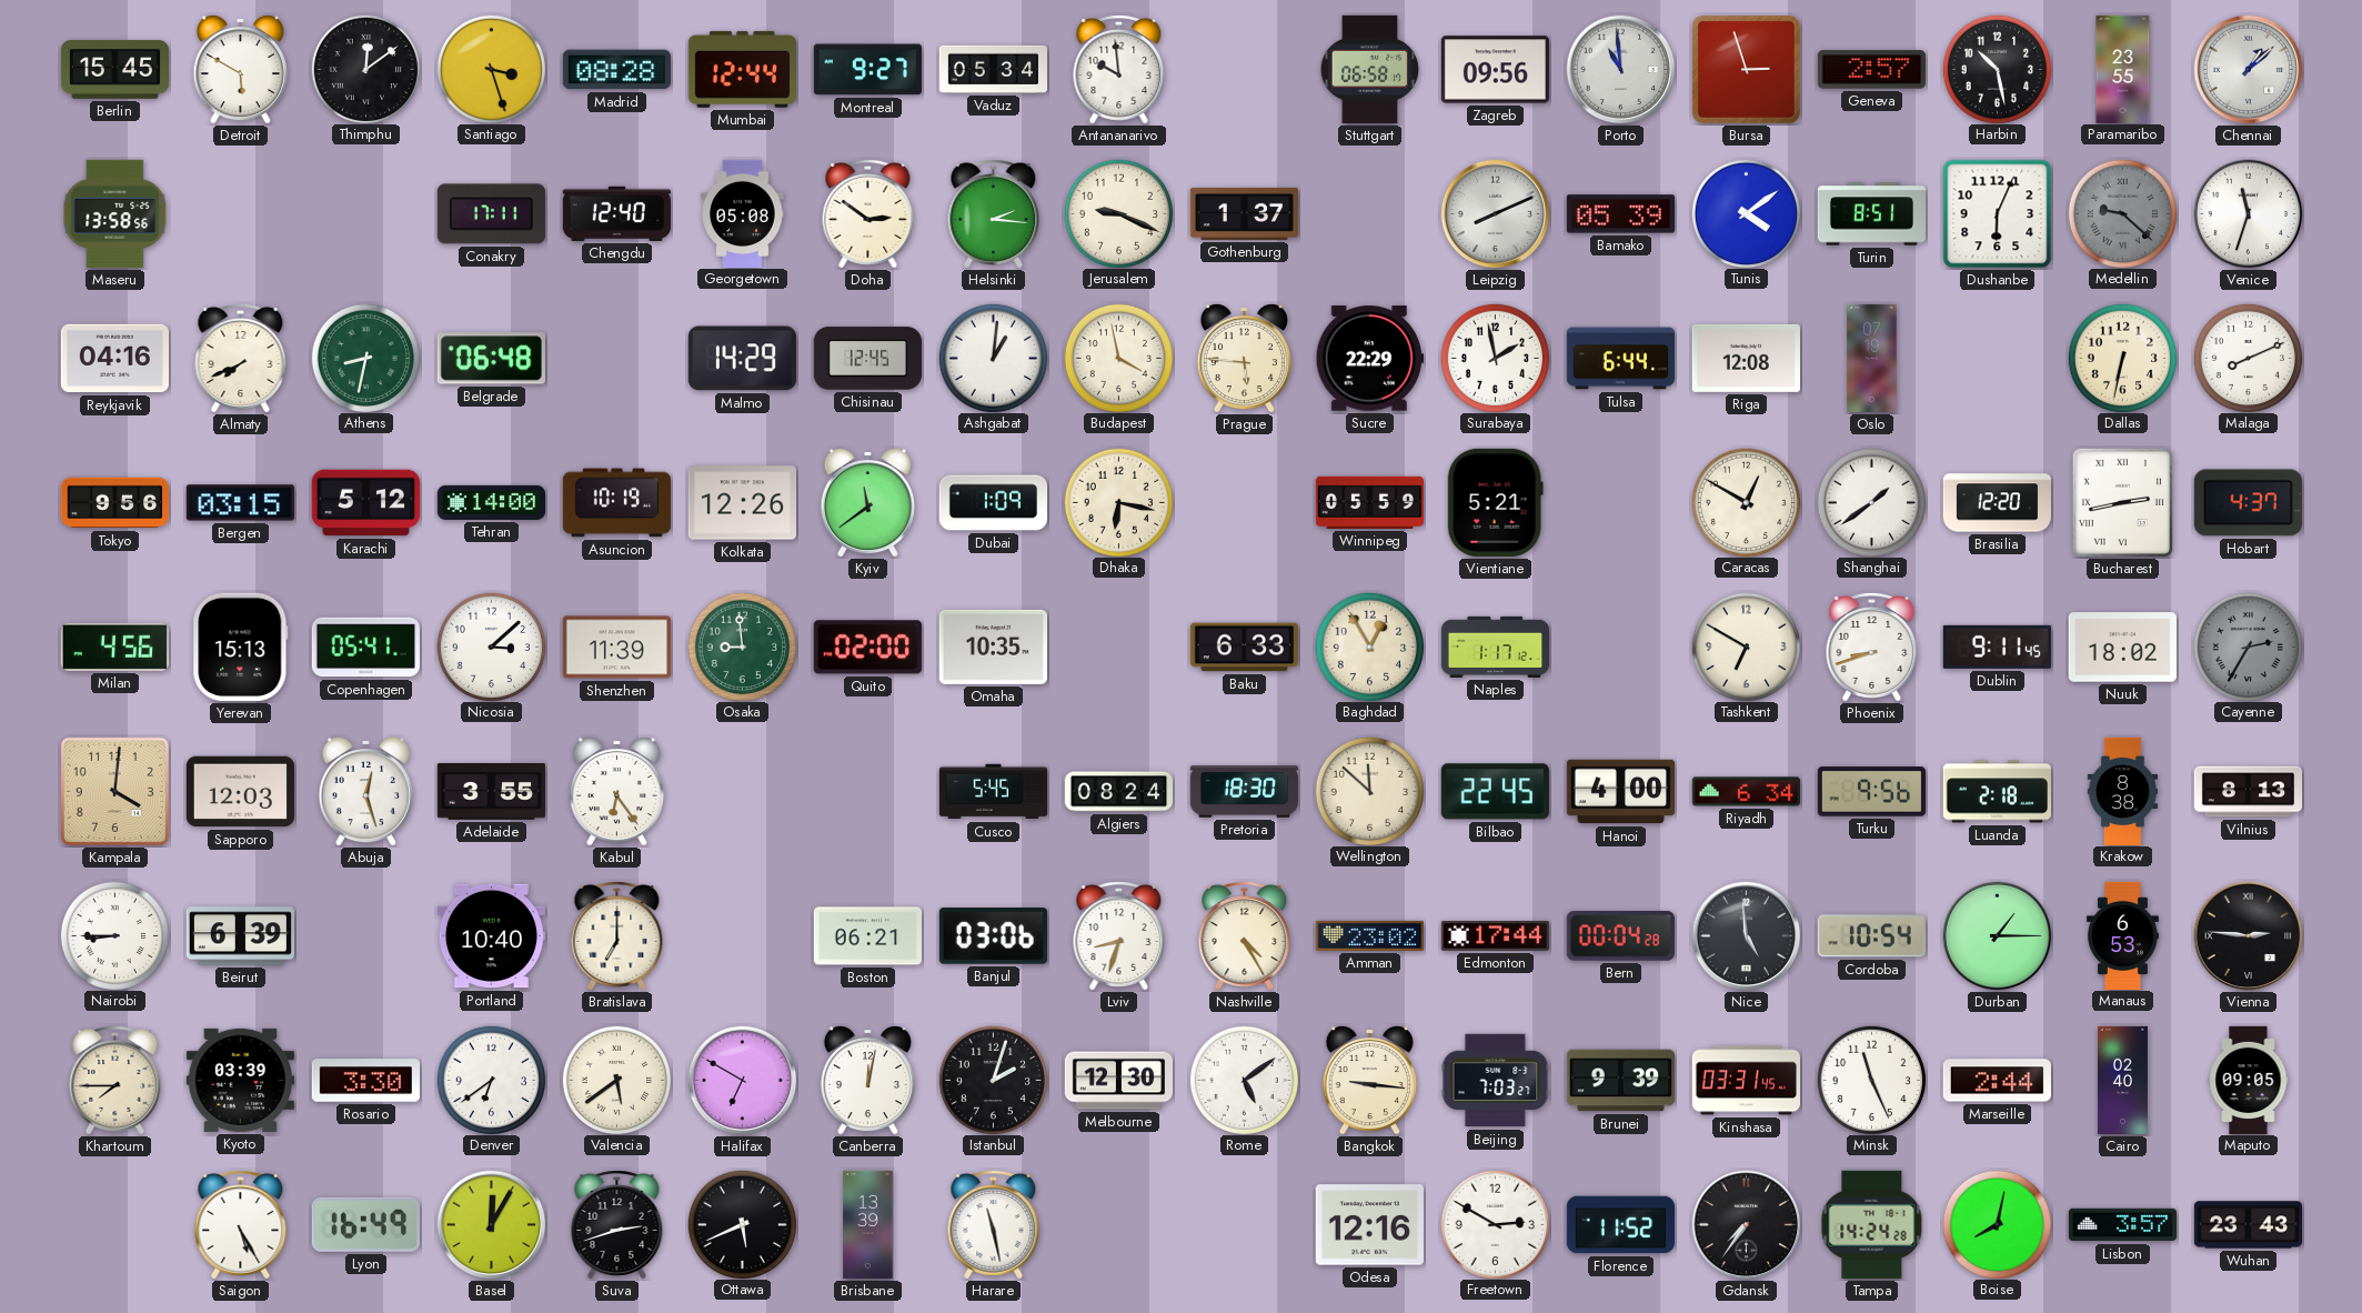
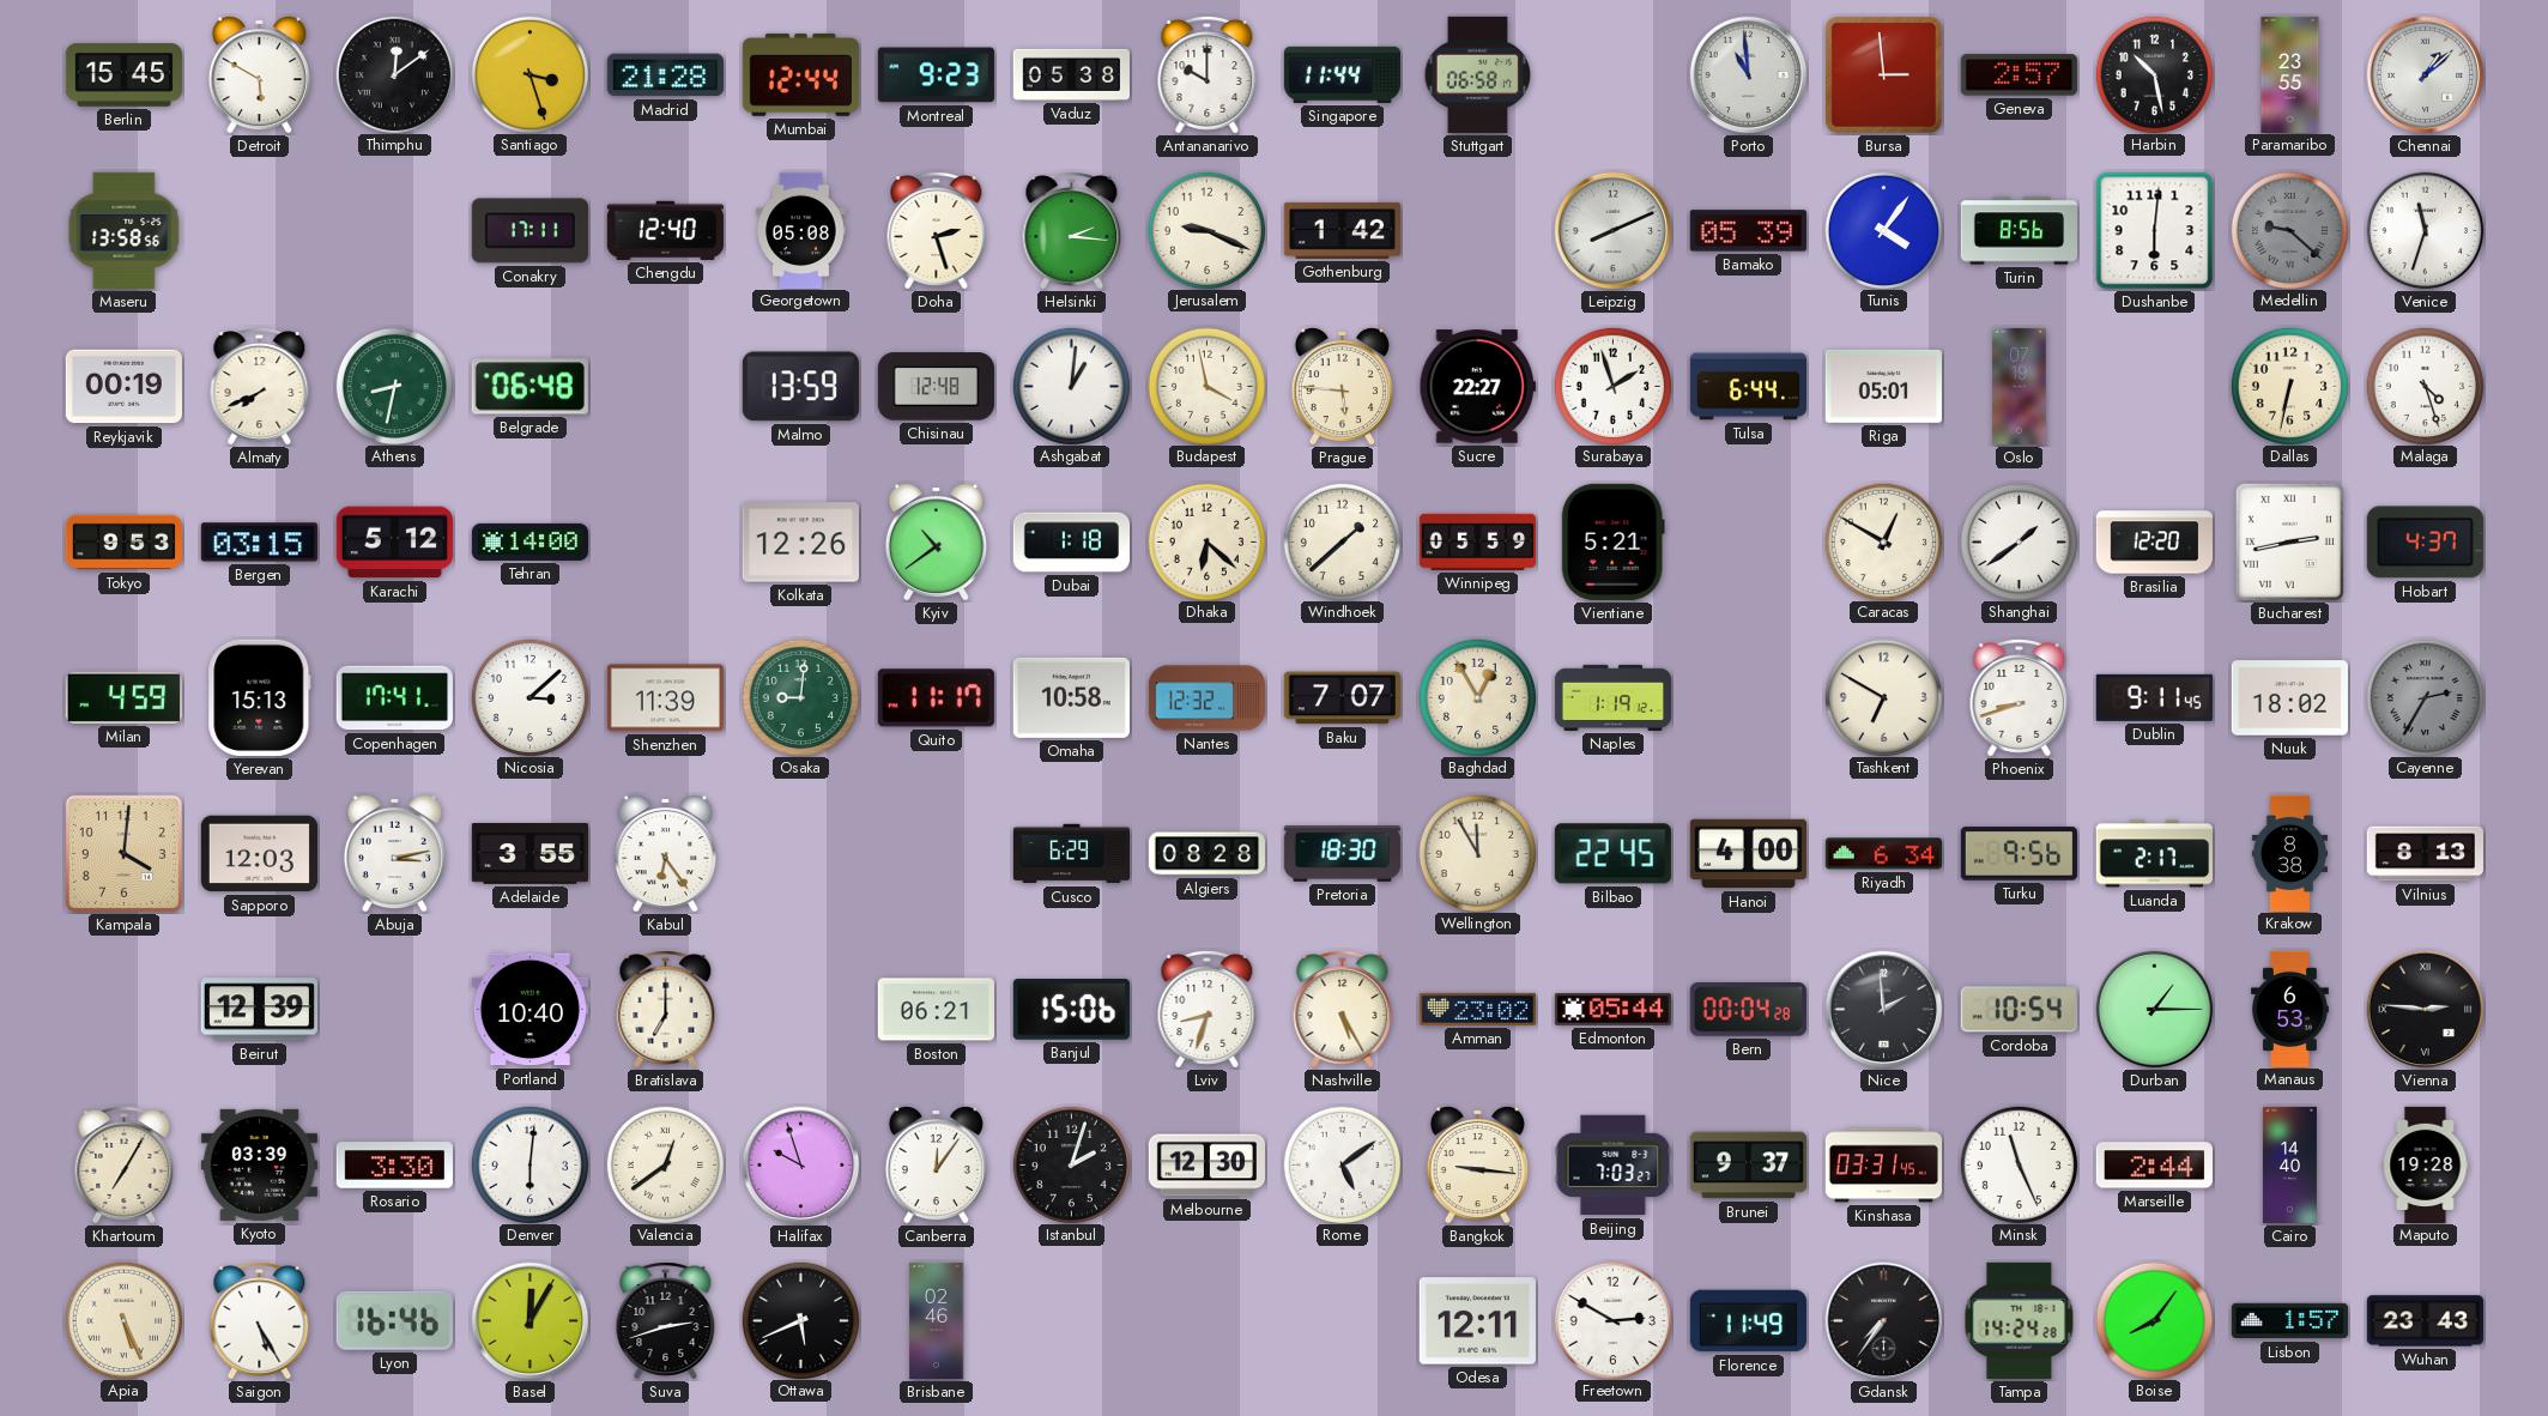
Madrid: 08:28 -> 21:28 (665, 75)
Montreal: 9:27 -> 9:23 (936, 75)
Vaduz: 05:34 -> 05:38 (1071, 74)
Antananarivo: 9:59 -> 10:00 (1208, 75)
Singapore: none -> 11:44 (1342, 74)
Zagreb: 09:56 -> none (1495, 70)
Bursa: 2:57 -> 2:59 (1883, 74)
Doha: 2:51 -> 2:27 (937, 231)
Gothenburg: 1:37 -> 1:42 (1342, 230)
Tunis: 4:09 -> 4:06 (1883, 230)
Turin: 8:51 -> 8:56 (2019, 231)
Dushanbe: 6:04 -> 6:01 (2155, 231)
Reykjavik: 04:16 -> 00:19 (123, 387)
Malmo: 14:29 -> 13:59 (800, 387)
Chisinau: 12:45 -> 12:48 (936, 387)
Sucre: 22:29 -> 22:27 (1477, 387)
Surabaya: 1:58 -> 1:57 (1612, 386)
Riga: 12:08 -> 05:01 (1883, 386)
Malaga: 8:11 -> 4:27 (2425, 386)
Tokyo: 9:56 -> 9:53 (123, 543)
Asuncion: 10:19 -> none (616, 503)
Kyiv: 11:39 -> 10:39 (936, 541)
Dubai: 1:09 -> 1:18 (1071, 543)
Dhaka: 6:17 -> 6:22 (1206, 541)
Windhoek: none -> 1:38 (1342, 541)
Milan: 4:56 -> 4:59 (123, 697)
Copenhagen: 05:41 -> 17:41 (394, 698)
Osaka: 8:59 -> 9:01 (800, 697)
Quito: 02:00 -> 11:17 (936, 698)
Omaha: 10:35 -> 10:58 (1071, 697)
Nantes: none -> 12:32 (1206, 698)
Baku: 6:33 -> 7:07 (1342, 698)
Naples: 1:17 -> 1:19 (1612, 697)
Abuja: 12:27 -> 3:13 (394, 853)
Cusco: 5:45 -> 6:29 (1071, 854)
Algiers: 08:24 -> 08:28 (1208, 854)
Wellington: 11:52 -> 11:55 (1477, 853)
Luanda: 2:18 -> 2:17 (2154, 854)
Nairobi: 8:45 -> none (114, 935)
Beirut: 6:39 -> 12:39 (259, 1010)
Banjul: 03:06 -> 15:06 (1071, 1010)
Nashville: 4:25 -> 5:25 (1343, 1010)
Edmonton: 17:44 -> 05:44 (1612, 1009)
Nice: 4:59 -> 1:59 (1884, 1010)
Khartoum: 7:45 -> 7:05 (125, 1166)
Denver: 6:39 -> 6:01 (529, 1164)
Valencia: 5:39 -> 12:39 (665, 1164)
Halifax: 6:50 -> 9:57 (801, 1166)
Canberra: 12:02 -> 12:06 (936, 1164)
Brunei: 9:39 -> 9:37 (1748, 1166)
Cairo: 02:40 -> 14:40 (2289, 1166)
Maputo: 09:05 -> 19:28 (2426, 1164)
Apia: none -> 5:26 (123, 1320)
Lyon: 16:49 -> 16:46 (394, 1320)
Brisbane: 13:39 -> 02:46 (937, 1321)
Harare: 11:28 -> none (994, 1225)
Odesa: 12:16 -> 12:11 (1477, 1321)
Florence: 11:52 -> 11:49 (1748, 1321)
Boise: 8:02 -> 8:06 (2154, 1320)
Lisbon: 3:57 -> 1:57 (2289, 1321)
